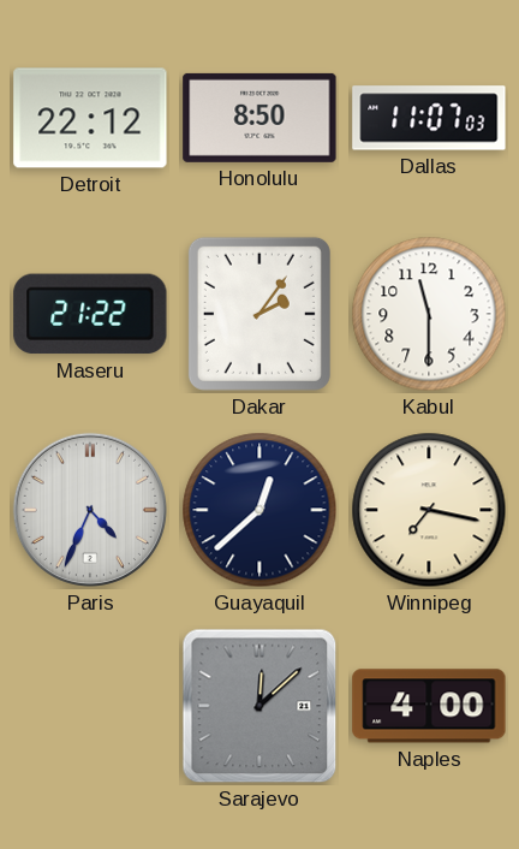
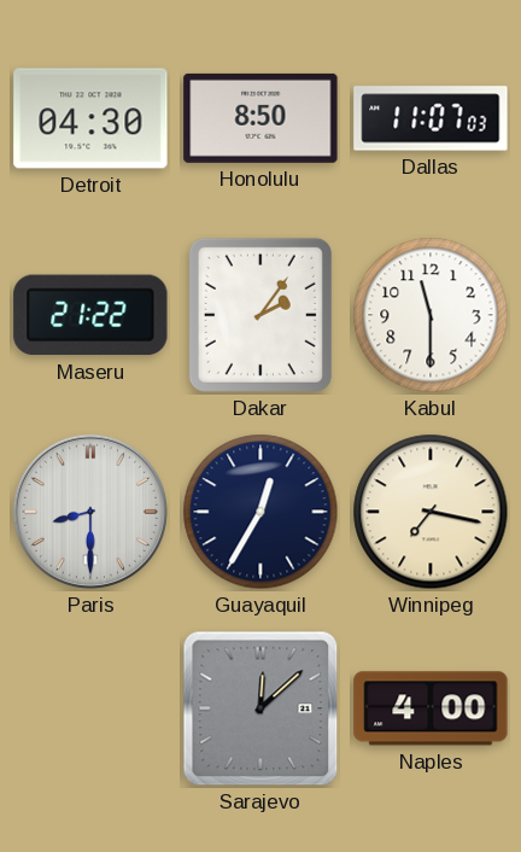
Detroit: 22:12 -> 04:30 (90, 118)
Paris: 4:34 -> 8:30 (90, 512)
Guayaquil: 12:38 -> 12:35 (260, 512)
